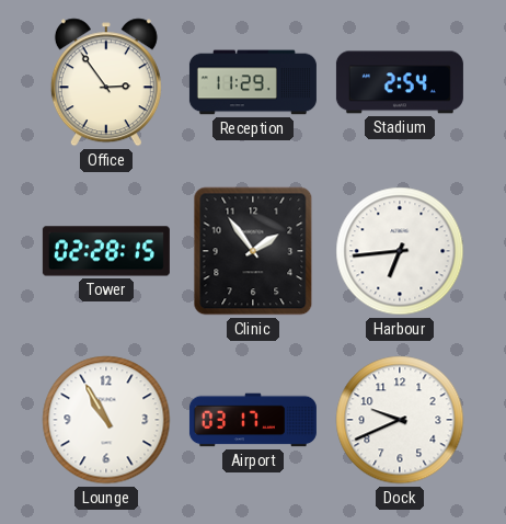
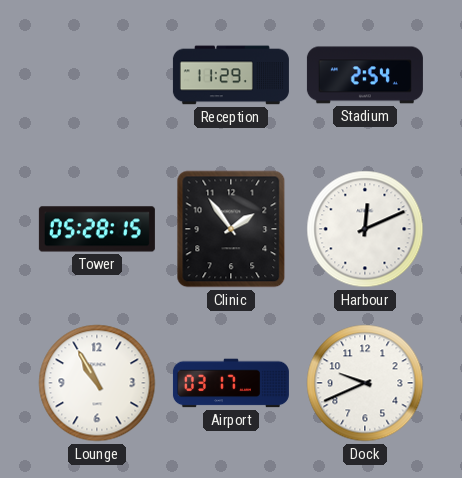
Office: 2:54 -> none (106, 82)
Tower: 02:28 -> 05:28 (97, 229)
Harbour: 6:44 -> 12:11 (365, 229)
